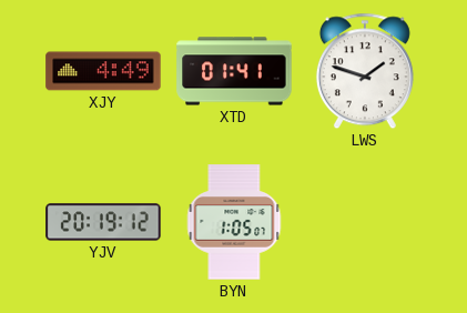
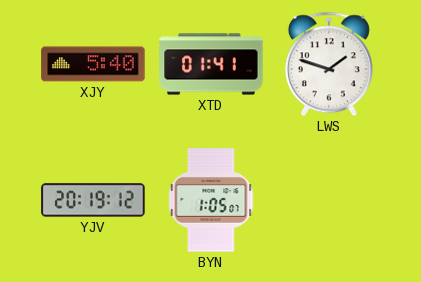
XJY: 4:49 -> 5:40 (93, 64)
